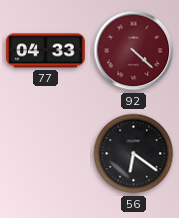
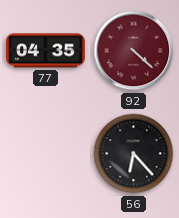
77: 04:33 -> 04:35 (46, 51)
56: 6:21 -> 6:23 (134, 154)
